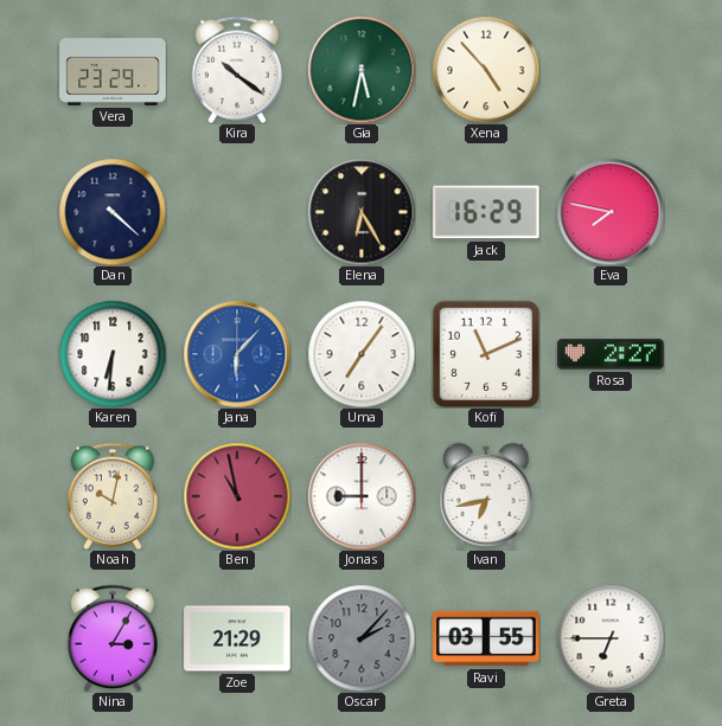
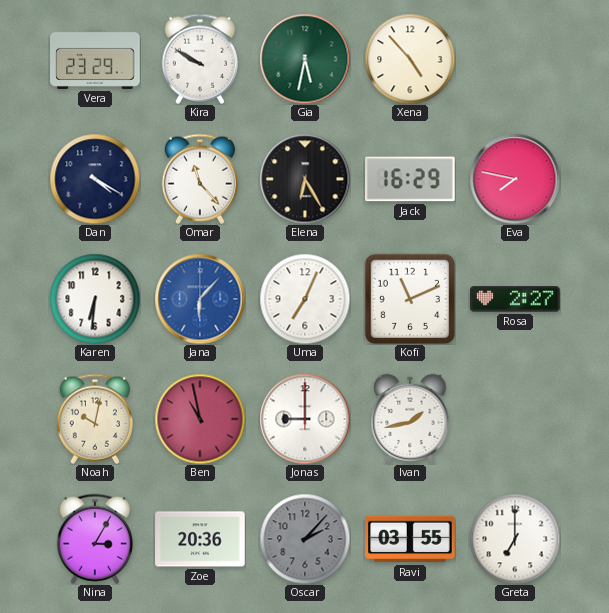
Kira: 10:21 -> 9:50 (200, 59)
Dan: 4:22 -> 4:20 (95, 179)
Omar: none -> 11:23 (200, 179)
Uma: 7:06 -> 7:04 (305, 299)
Ivan: 6:43 -> 1:43 (410, 418)
Zoe: 21:29 -> 20:36 (200, 539)
Greta: 6:45 -> 7:00 (515, 539)
